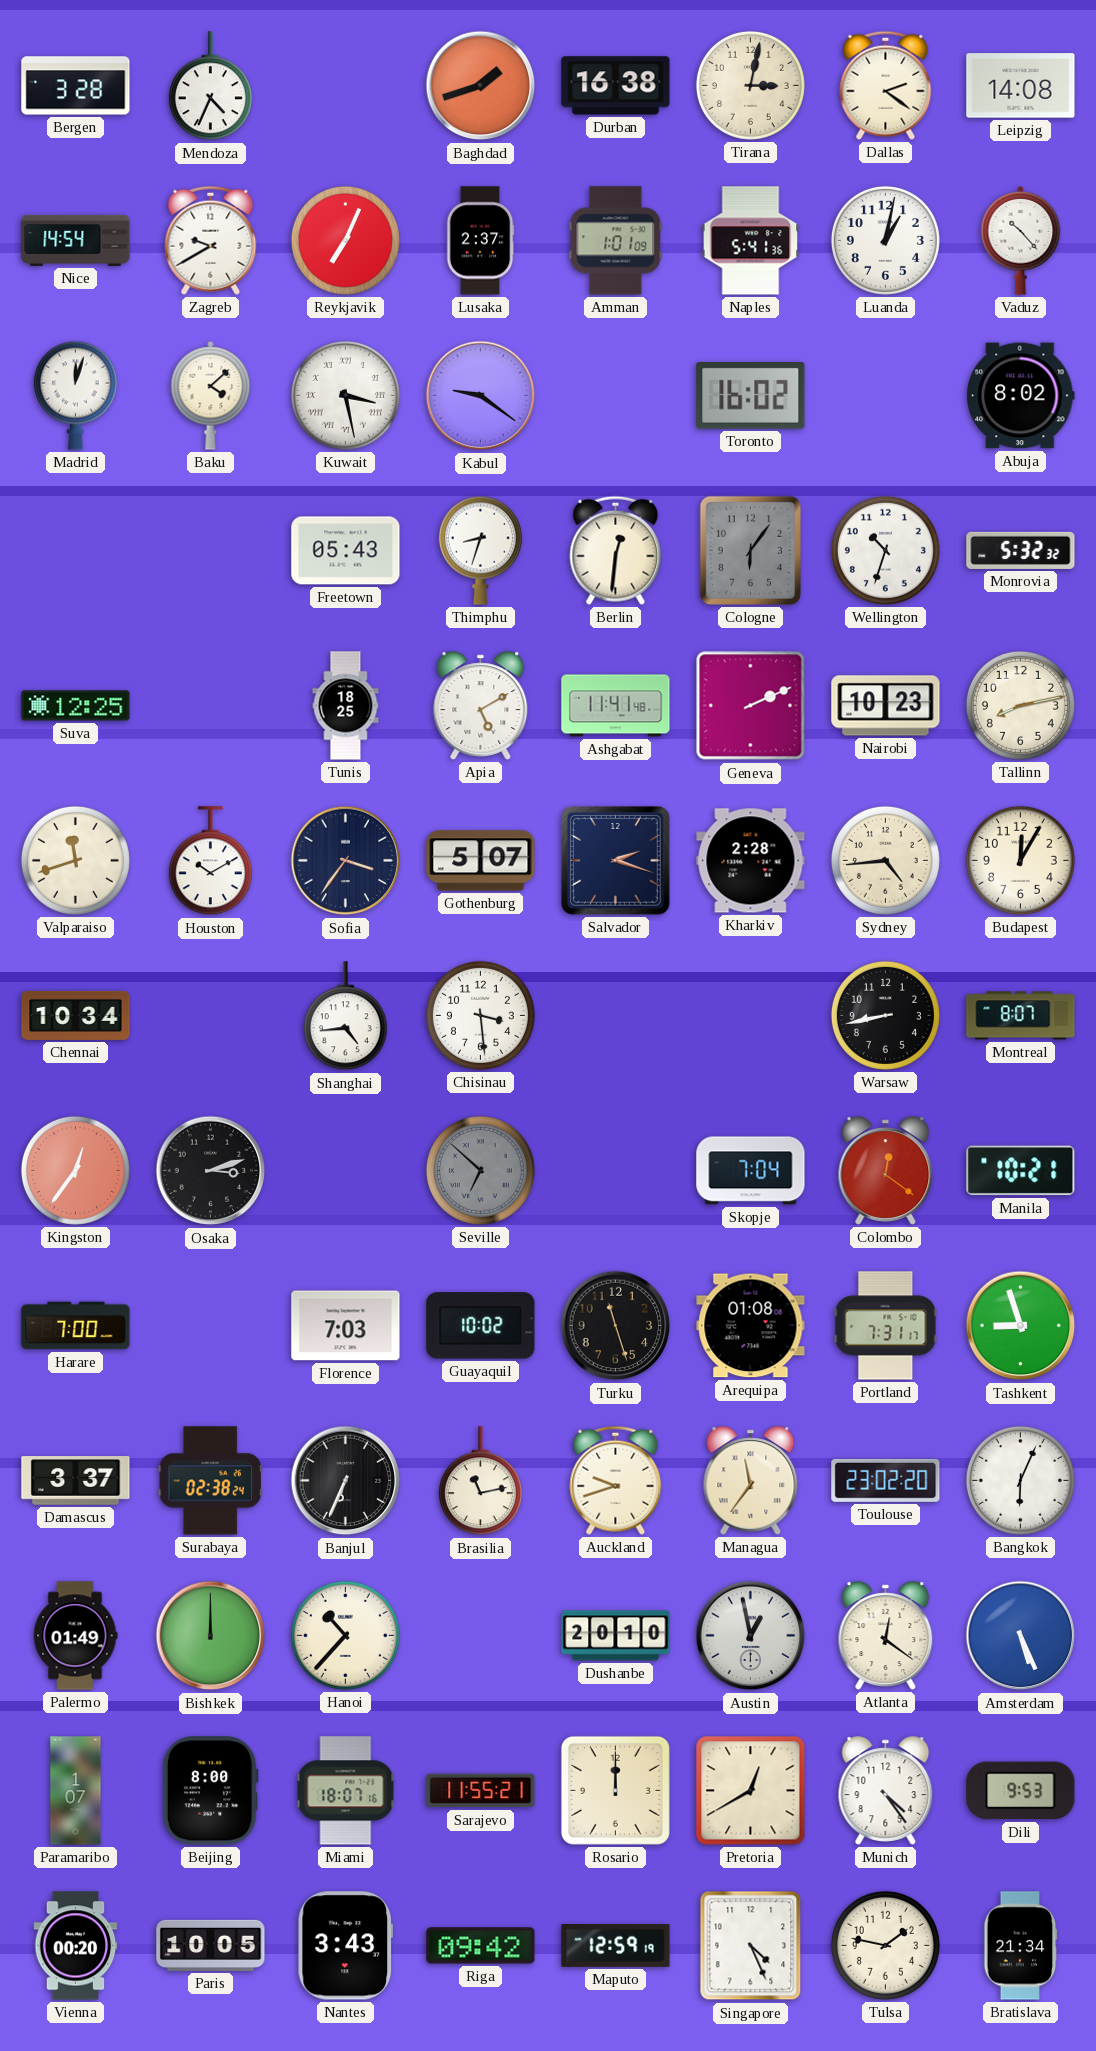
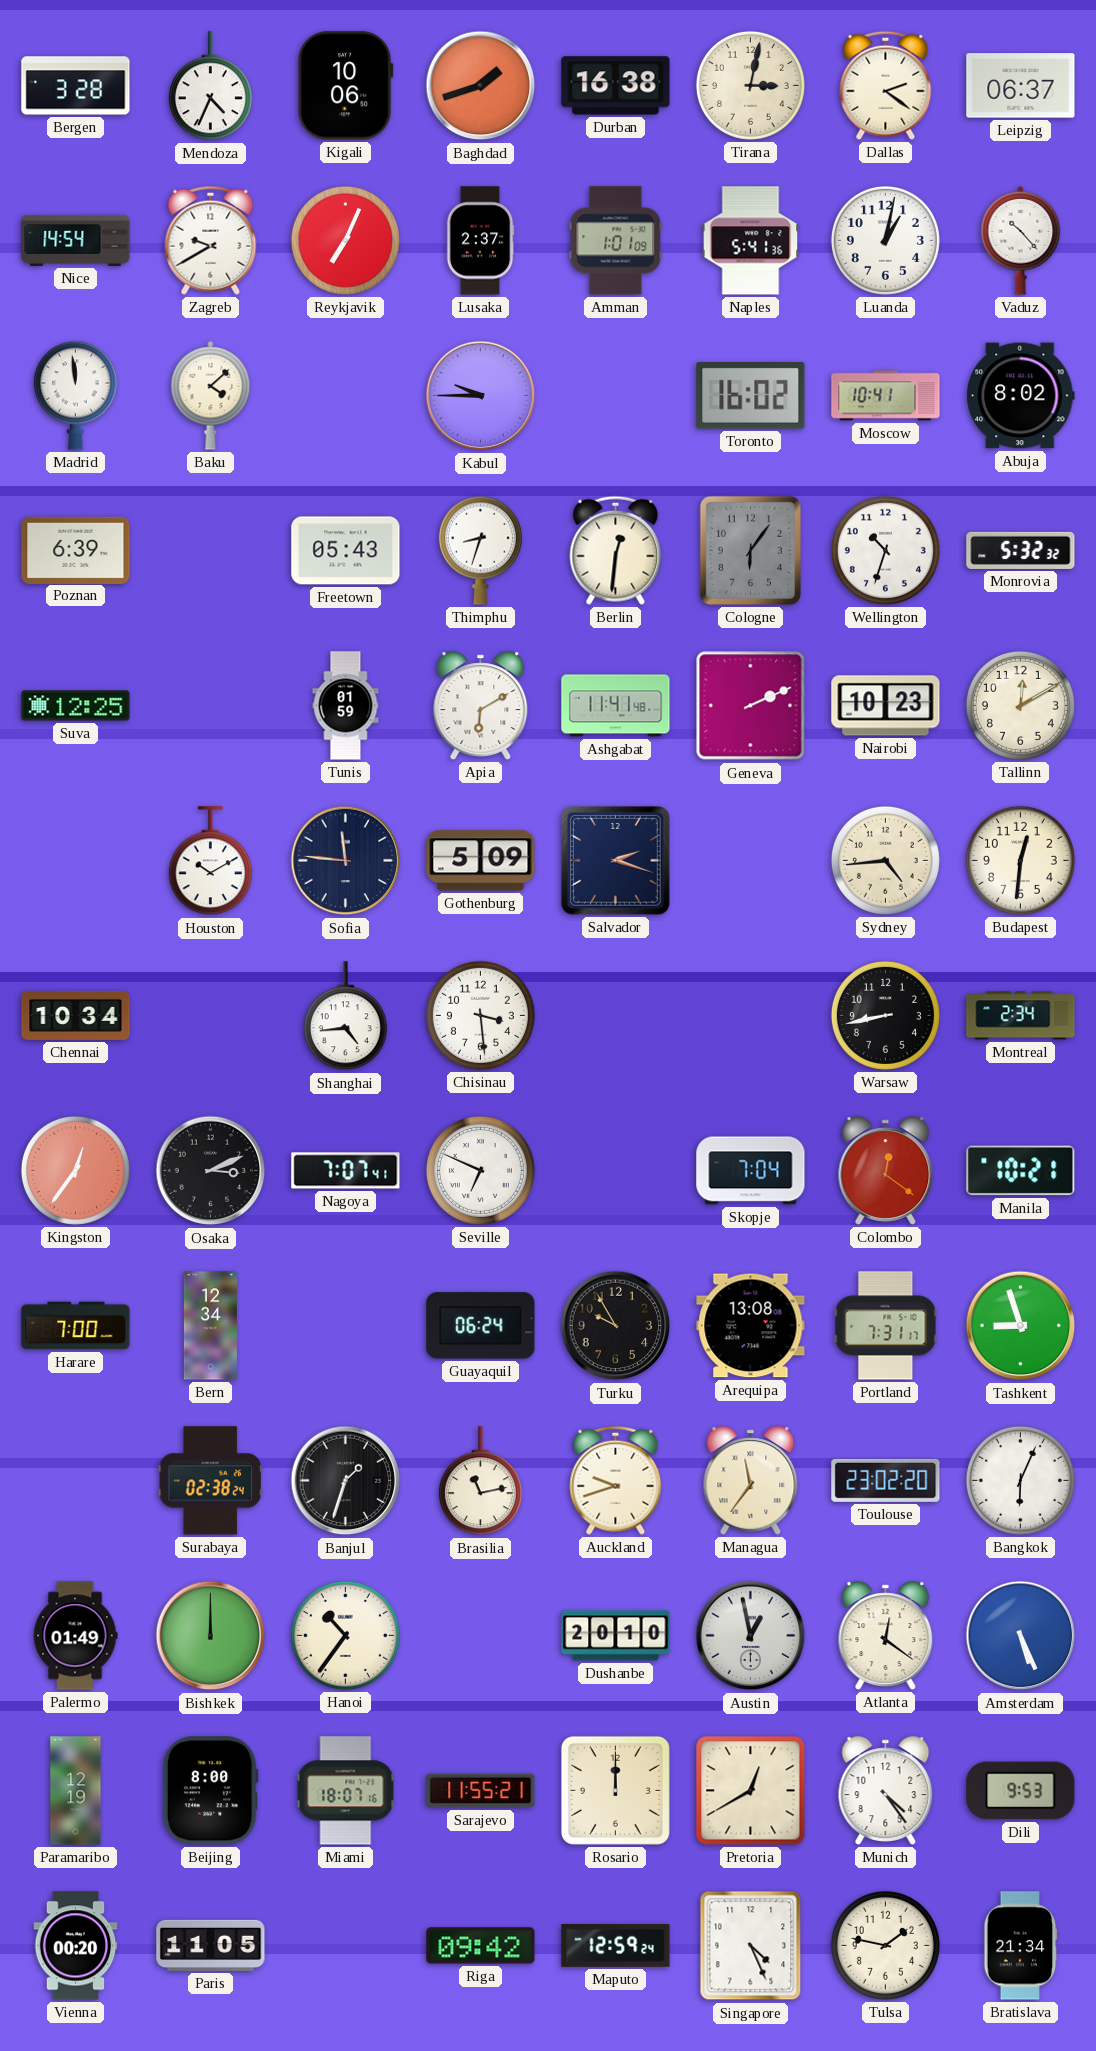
Kigali: none -> 10:06 (345, 86)
Leipzig: 14:08 -> 06:37 (1021, 86)
Madrid: 12:03 -> 11:59 (75, 395)
Kuwait: 3:28 -> none (345, 395)
Kabul: 9:21 -> 9:45 (481, 396)
Moscow: none -> 10:41 (886, 396)
Poznan: none -> 6:39 (76, 550)
Tunis: 18:25 -> 01:59 (346, 706)
Apia: 5:10 -> 6:10 (481, 706)
Tallinn: 8:13 -> 12:10 (1020, 705)
Valparaiso: 11:42 -> none (75, 860)
Sofia: 3:36 -> 11:46 (346, 861)
Gothenburg: 5:07 -> 5:09 (481, 861)
Kharkiv: 2:28 -> none (751, 861)
Budapest: 12:05 -> 12:31 (1020, 860)
Montreal: 8:07 -> 2:34 (1021, 1016)
Osaka: 3:12 -> 3:11 (211, 1171)
Nagoya: none -> 7:07 (346, 1171)
Seville: 6:52 -> 6:49 (480, 1170)
Seville dial: grey -> white (480, 1170)
Bern: none -> 12:34 (210, 1326)
Florence: 7:03 -> none (346, 1326)
Guayaquil: 10:02 -> 06:24 (481, 1326)
Turku: 11:27 -> 9:55 (616, 1326)
Arequipa: 01:08 -> 13:08 (751, 1326)
Damascus: 3:37 -> none (76, 1481)
Banjul: 6:34 -> 1:33 (346, 1481)
Hanoi: 10:37 -> 10:36 (345, 1635)
Paramaribo: 1:07 -> 12:19 (76, 1791)
Paris: 10:05 -> 11:05 (211, 1945)
Nantes: 3:43 -> none (345, 1946)
Maputo: 12:59:19 -> 12:59:24 (616, 1946)
